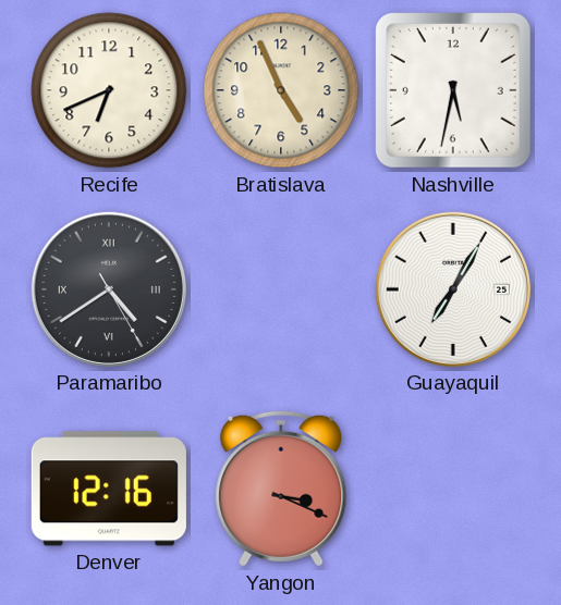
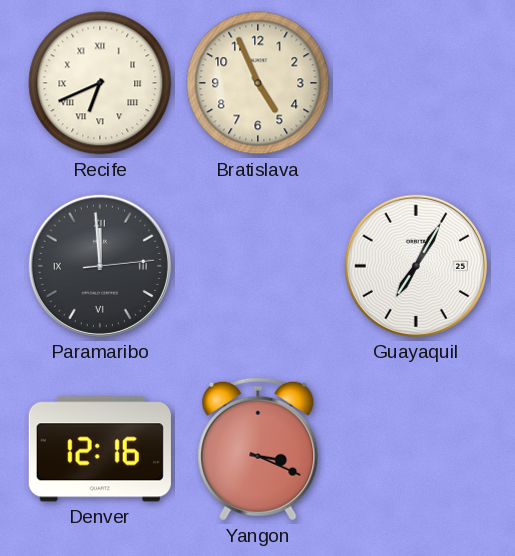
Recife numerals: Arabic -> Roman (100, 83)
Nashville: 5:32 -> none (453, 90)
Paramaribo: 4:39 -> 11:59 (100, 266)
